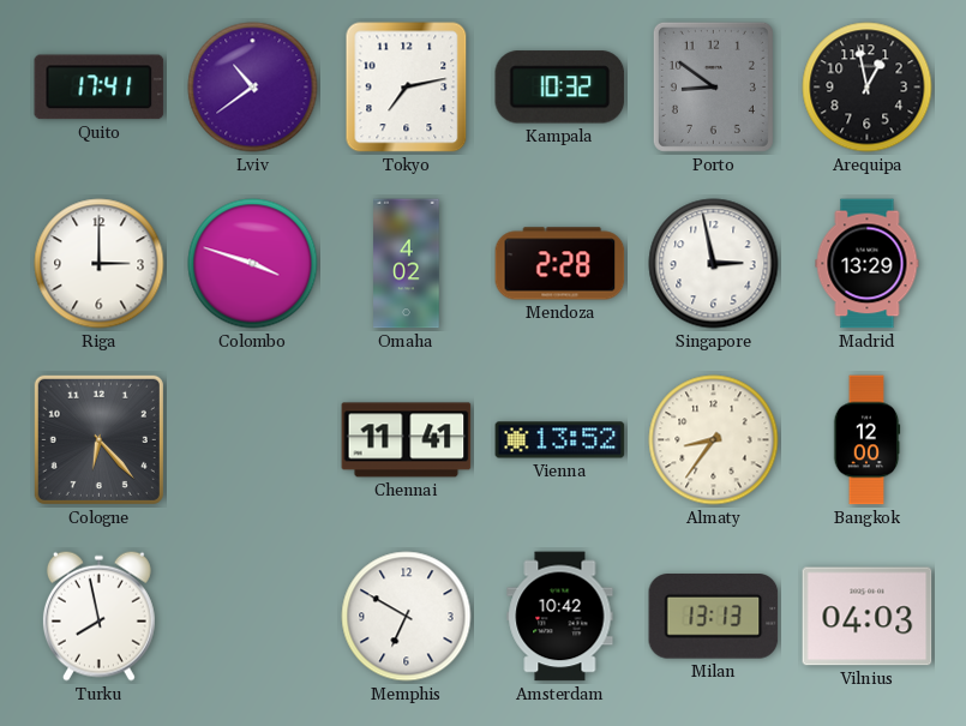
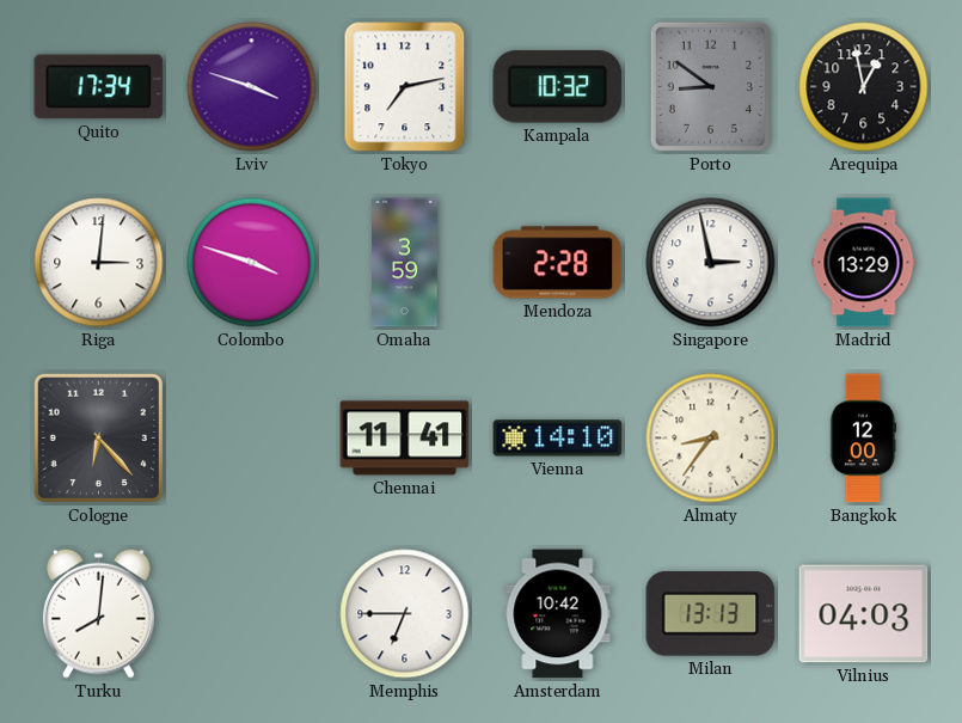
Quito: 17:41 -> 17:34 (99, 87)
Lviv: 10:39 -> 3:48 (252, 87)
Riga: 3:00 -> 3:01 (99, 263)
Omaha: 4:02 -> 3:59 (405, 263)
Vienna: 13:52 -> 14:10 (558, 439)
Turku: 7:58 -> 8:01 (98, 613)
Memphis: 6:50 -> 6:45 (405, 614)
